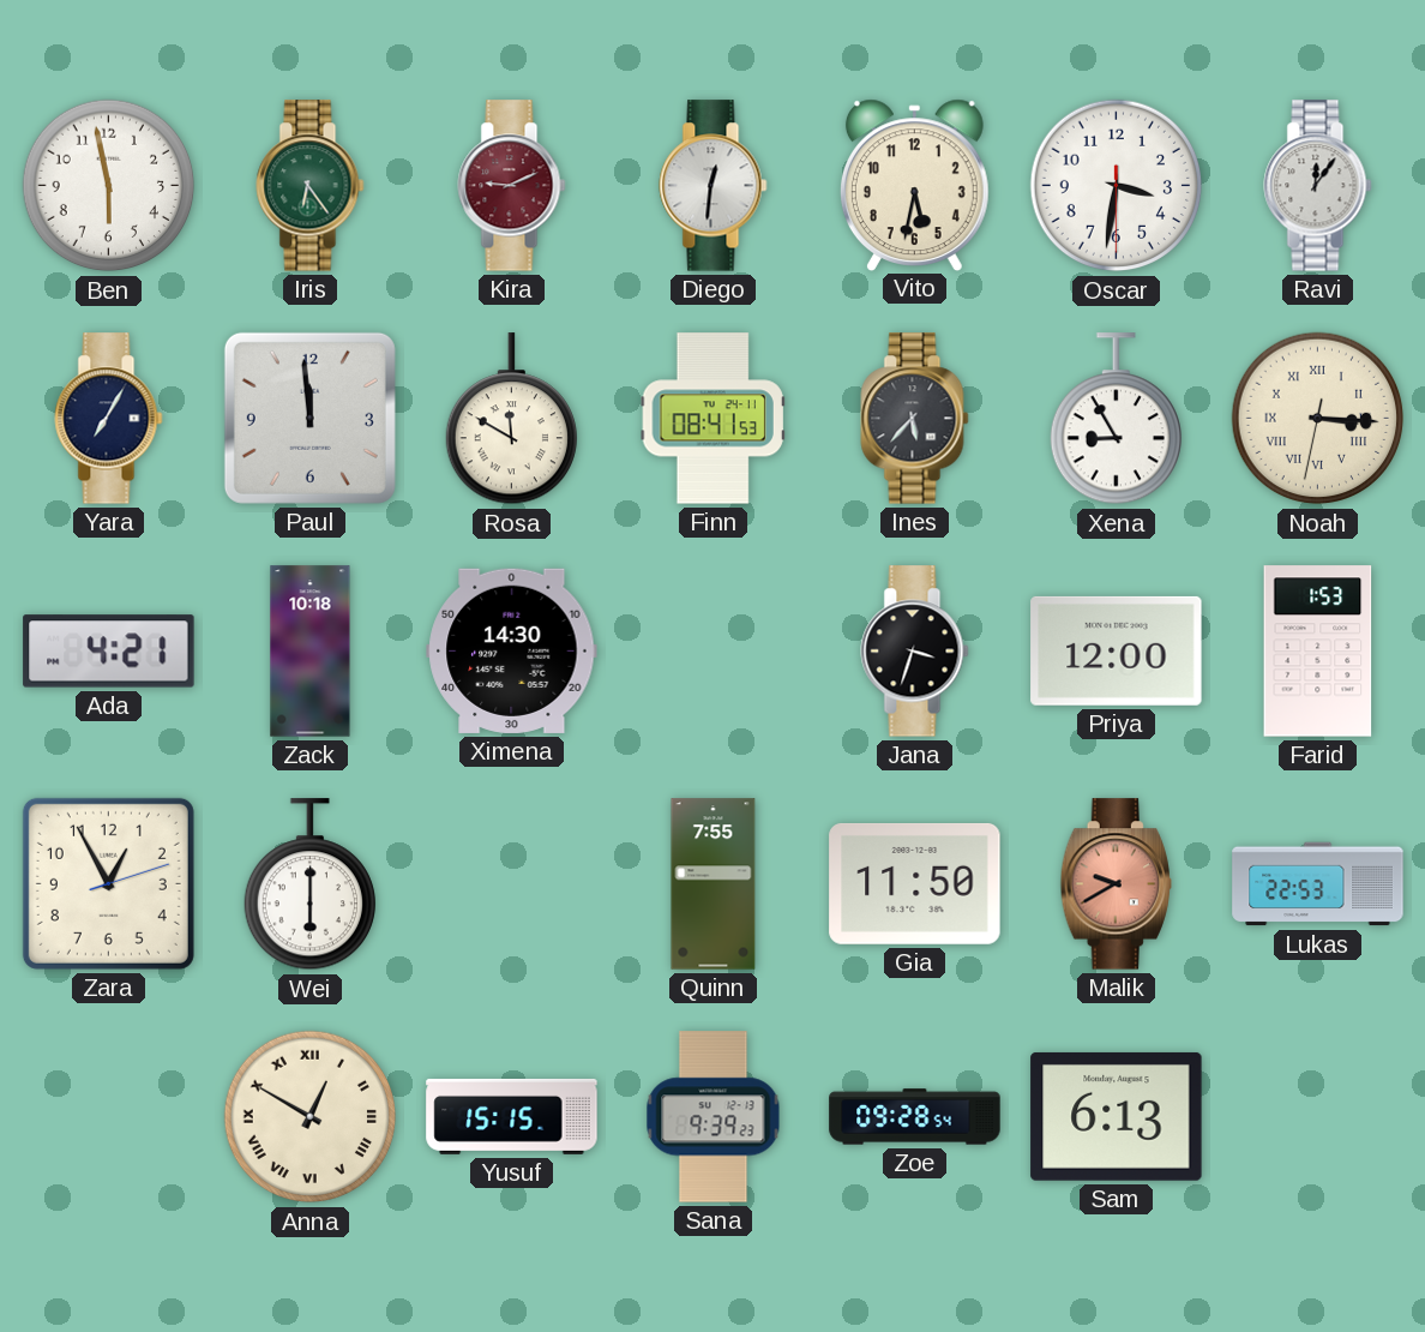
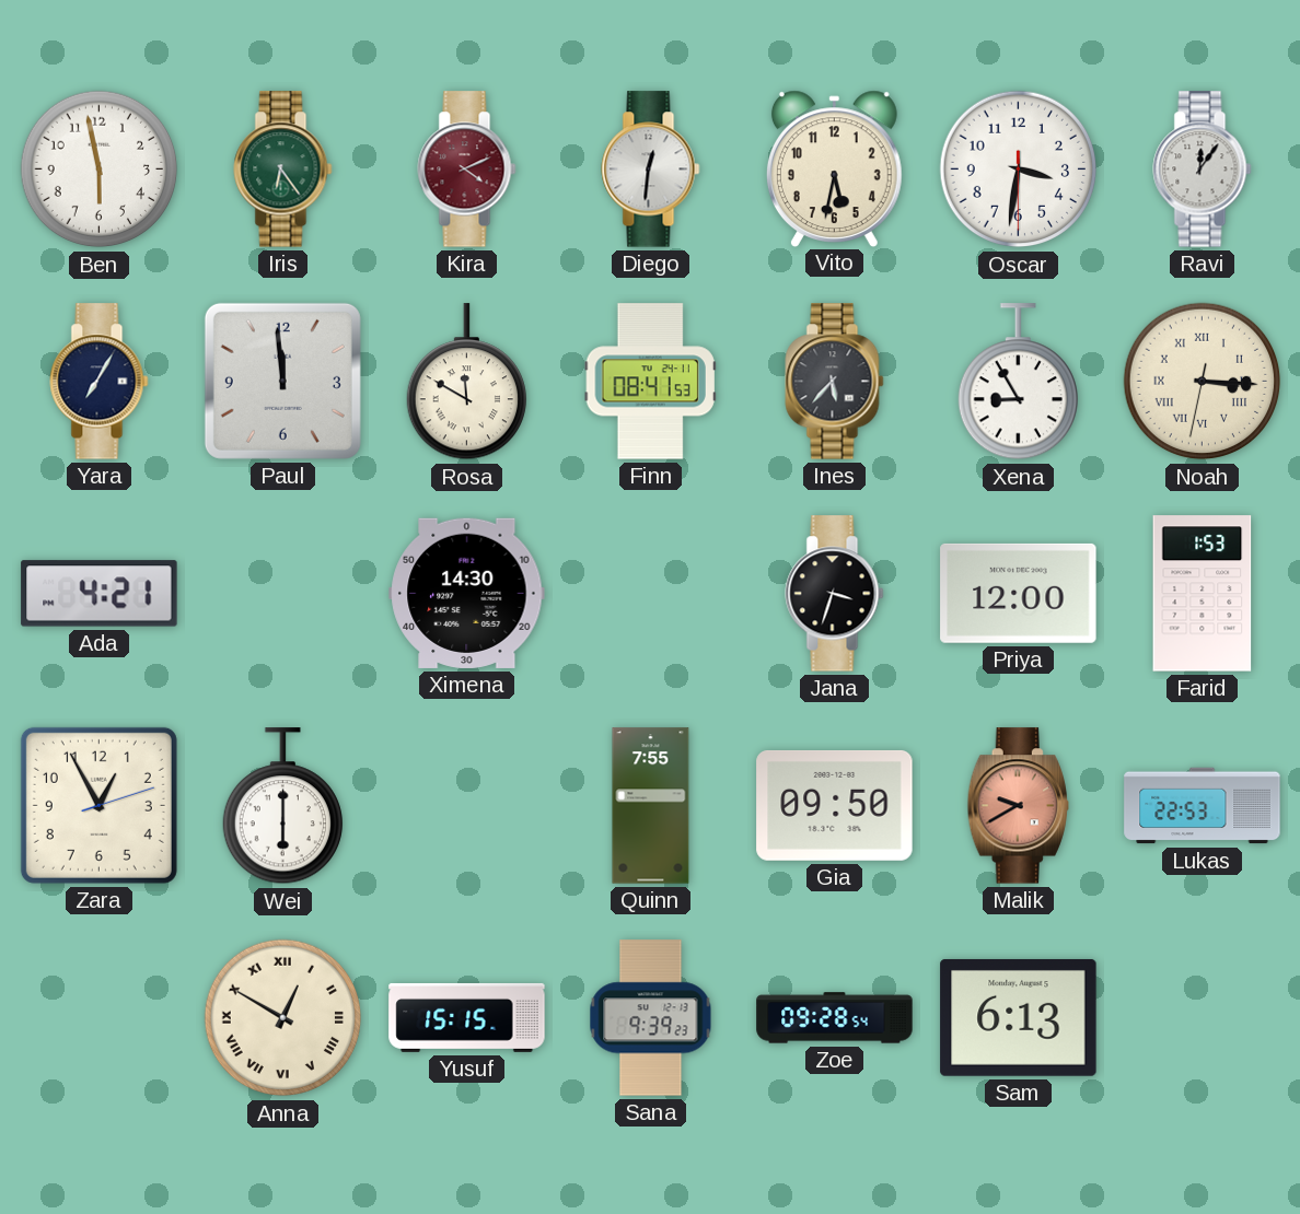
Kira: 9:11 -> 4:11 (467, 170)
Zack: 10:18 -> none (311, 652)
Gia: 11:50 -> 09:50 (835, 805)
